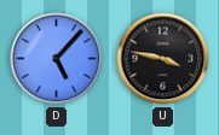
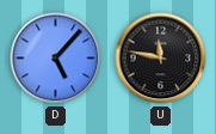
U: 3:47 -> 11:47 (161, 59)
